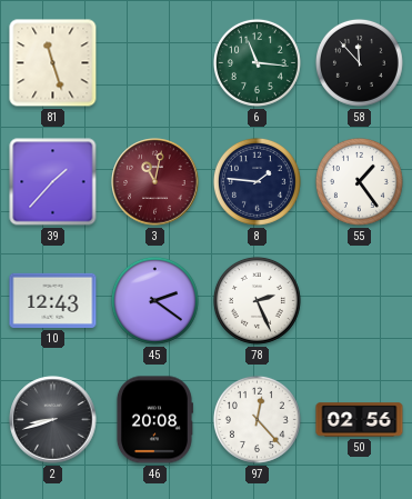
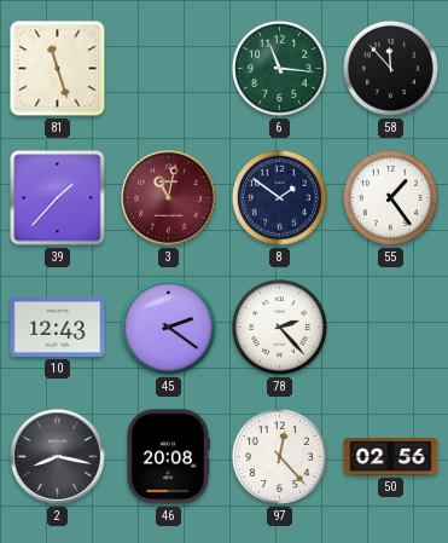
8: 1:46 -> 1:51 (279, 197)
78: 2:26 -> 2:23 (279, 327)
2: 8:42 -> 8:17 (58, 457)
